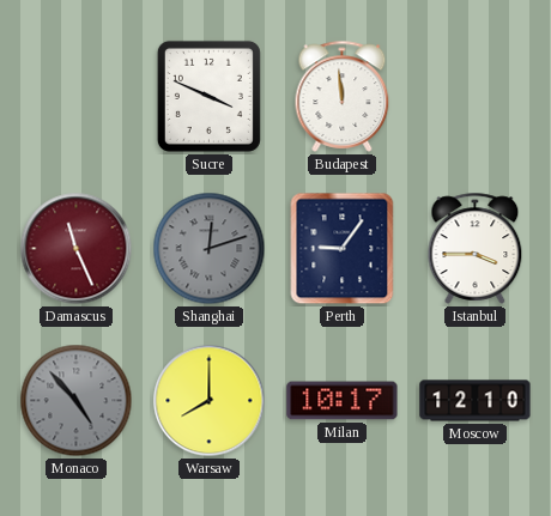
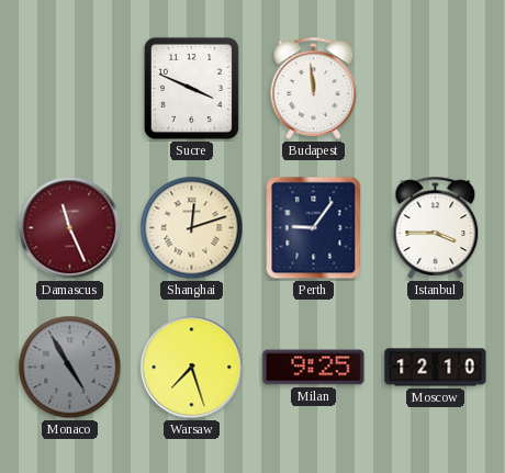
Shanghai dial: grey -> cream (192, 228)
Monaco: 4:53 -> 4:55 (70, 368)
Warsaw: 8:00 -> 7:27 (192, 368)
Milan: 10:17 -> 9:25 (314, 368)
